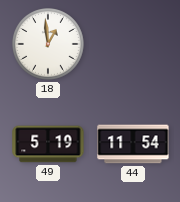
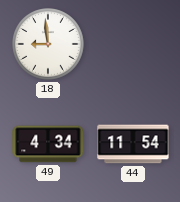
18: 12:59 -> 8:59 (49, 45)
49: 5:19 -> 4:34 (48, 144)
